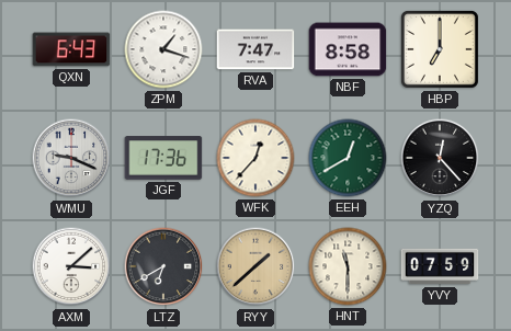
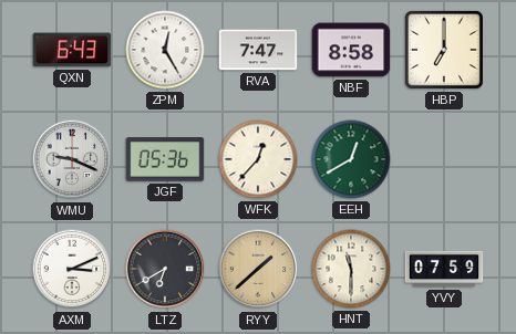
ZPM: 1:18 -> 12:25 (165, 50)
JGF: 17:36 -> 05:36 (165, 159)
YZQ: 12:23 -> none (440, 158)
AXM: 3:08 -> 3:11 (72, 269)
